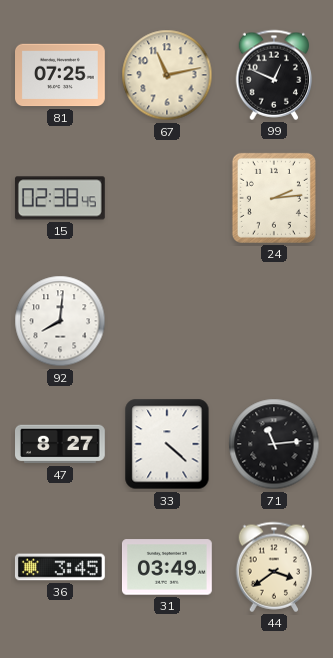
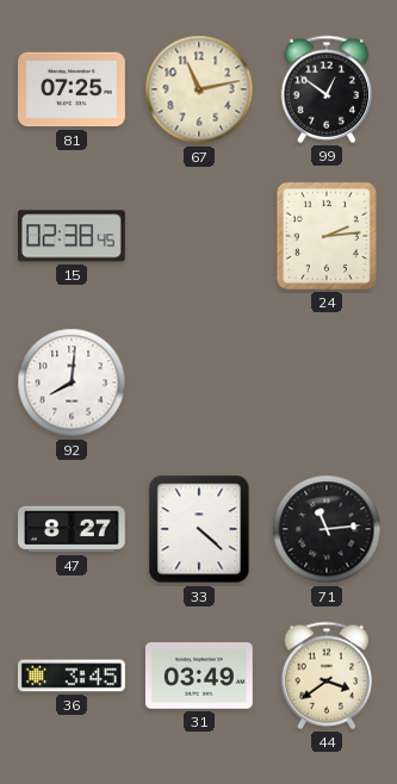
99: 12:49 -> 12:51 (327, 89)
